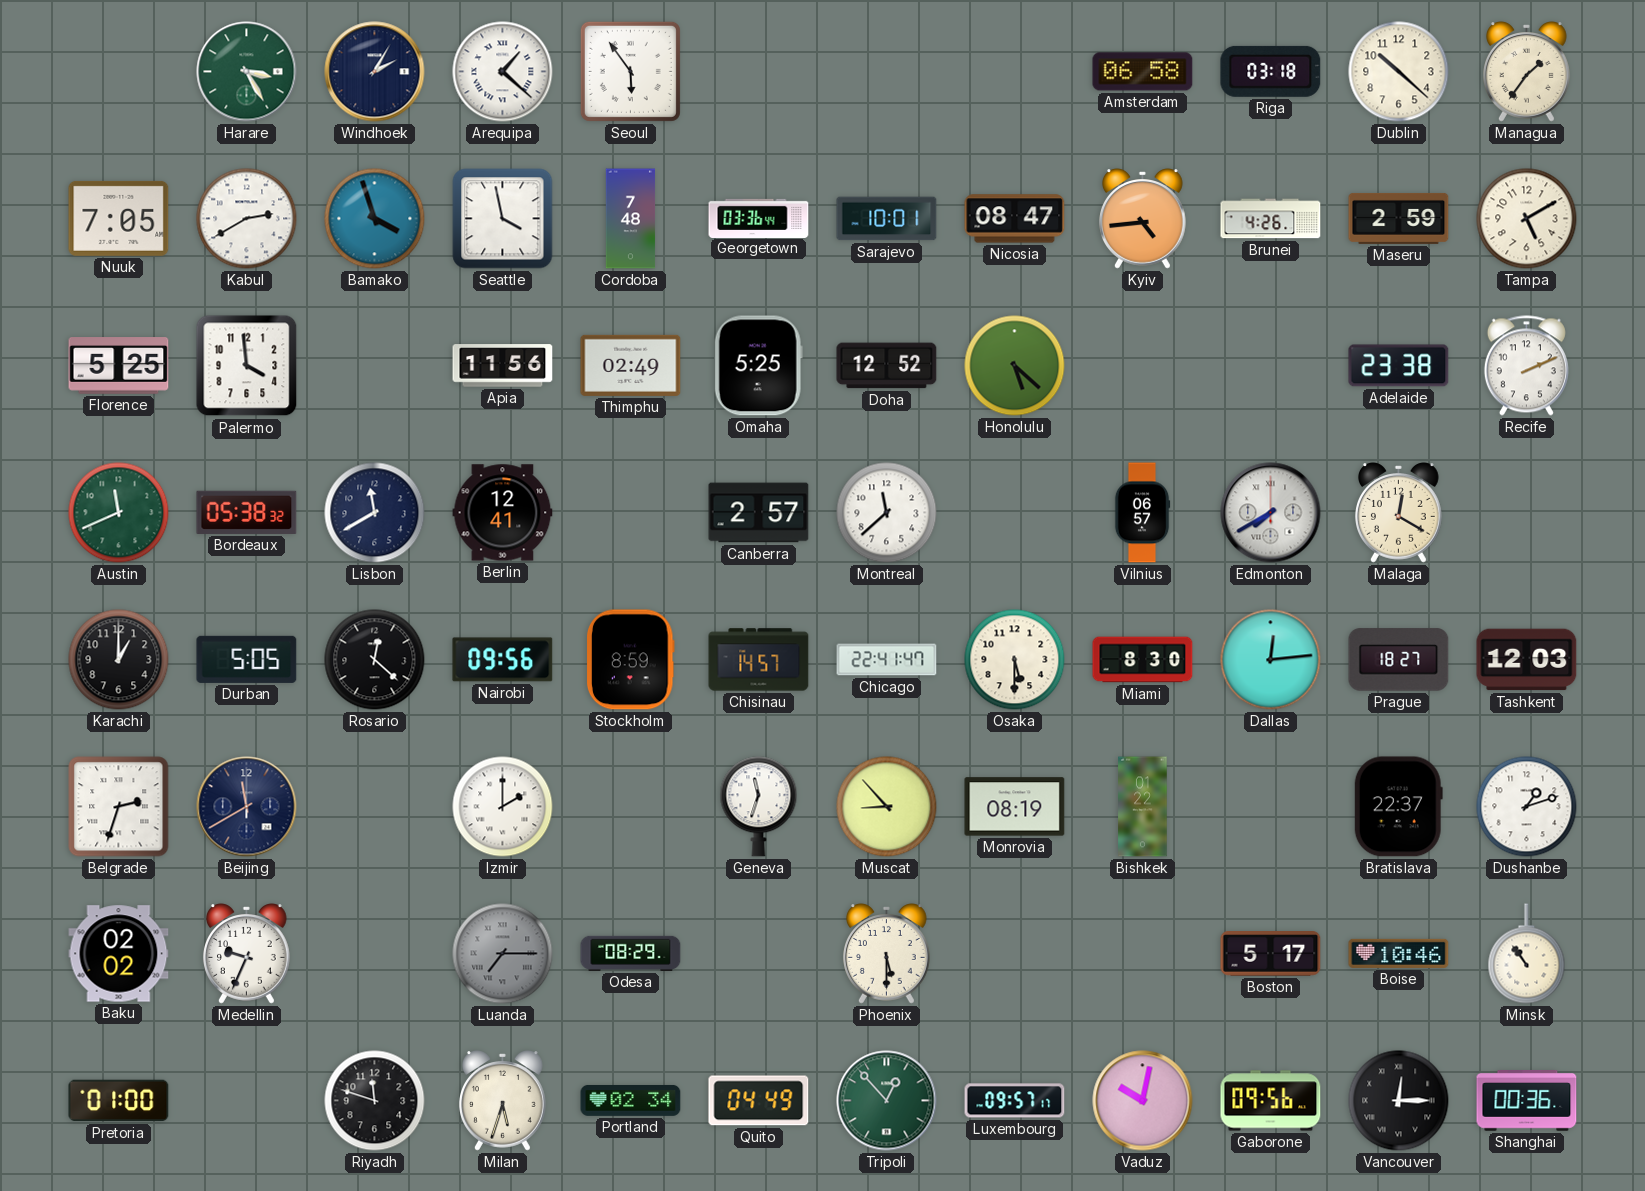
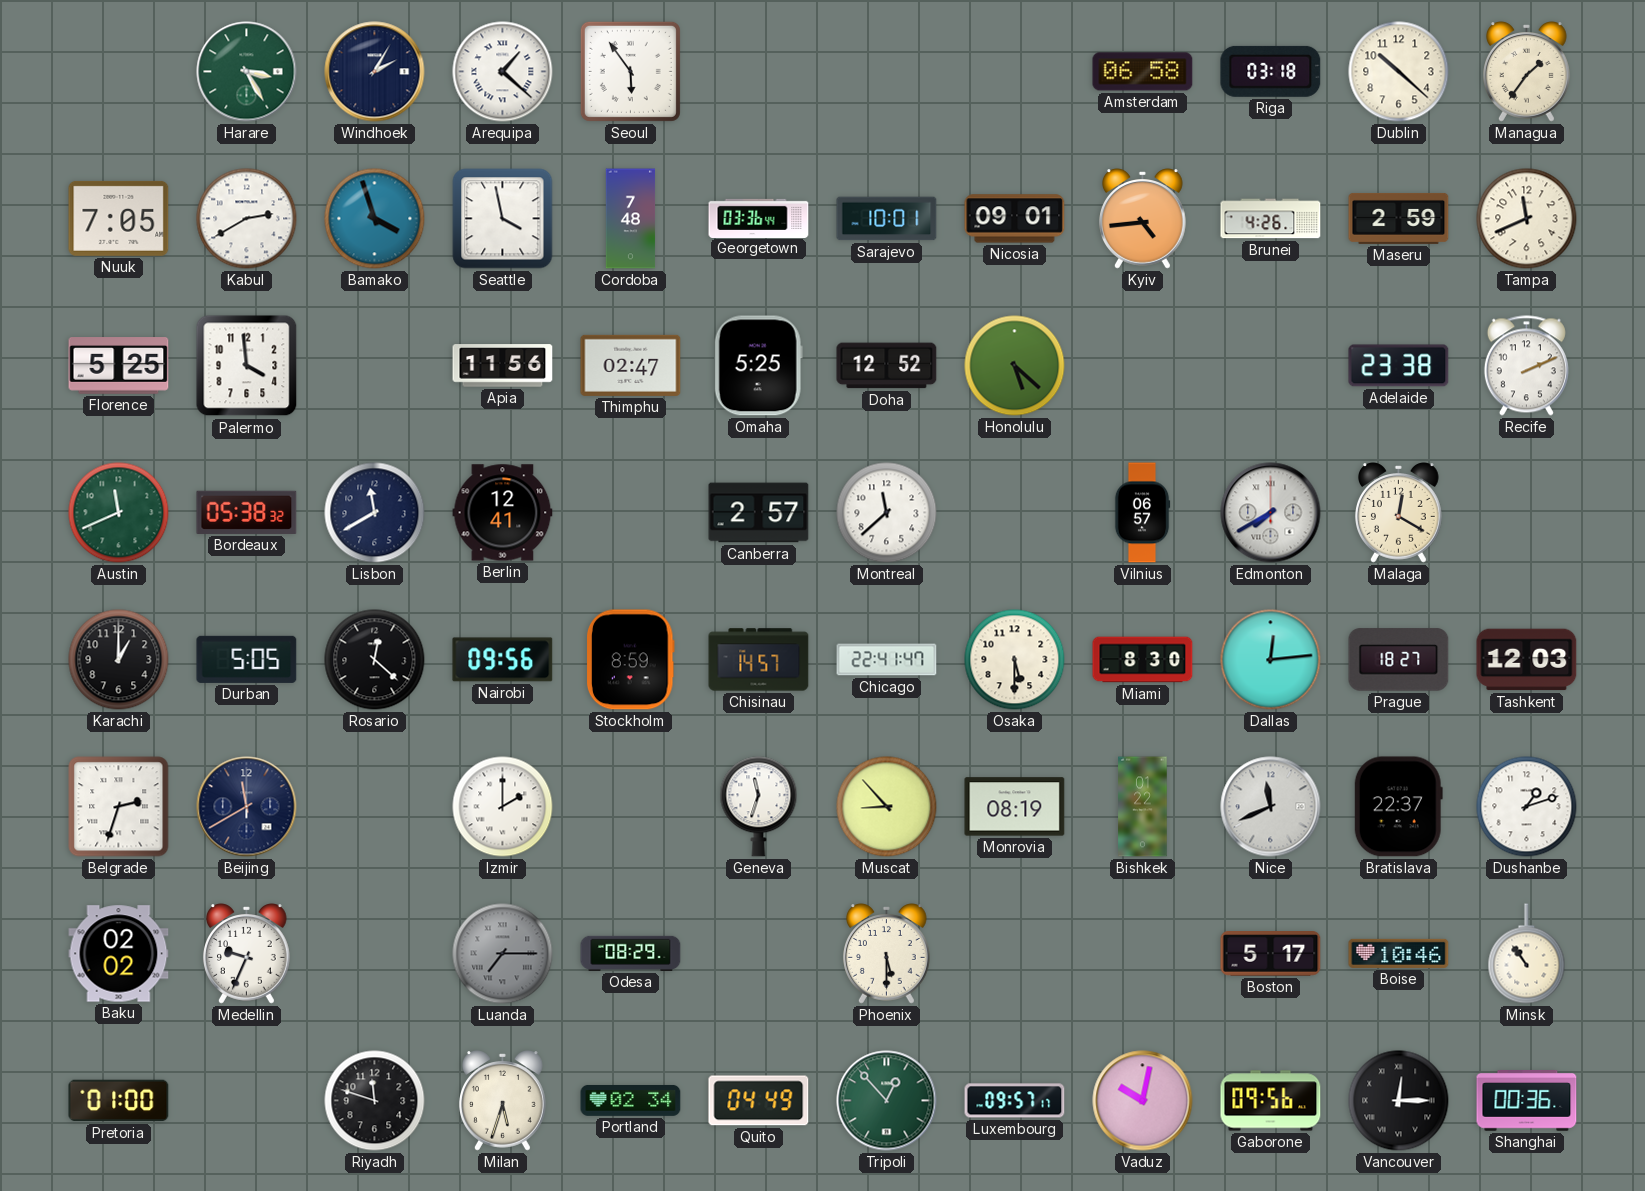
Nicosia: 08:47 -> 09:01 (1015, 219)
Tampa: 5:10 -> 11:41 (1527, 219)
Thimphu: 02:49 -> 02:47 (631, 365)
Nice: none -> 11:41 (1271, 807)
